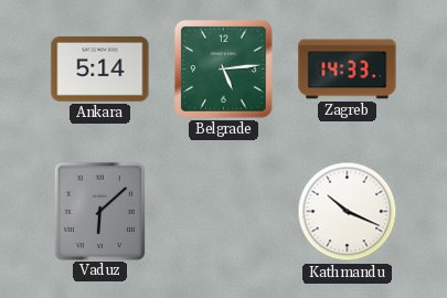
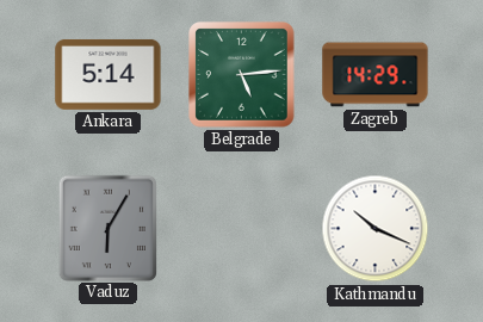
Zagreb: 14:33 -> 14:29 (376, 75)
Vaduz: 6:08 -> 6:05 (107, 228)
